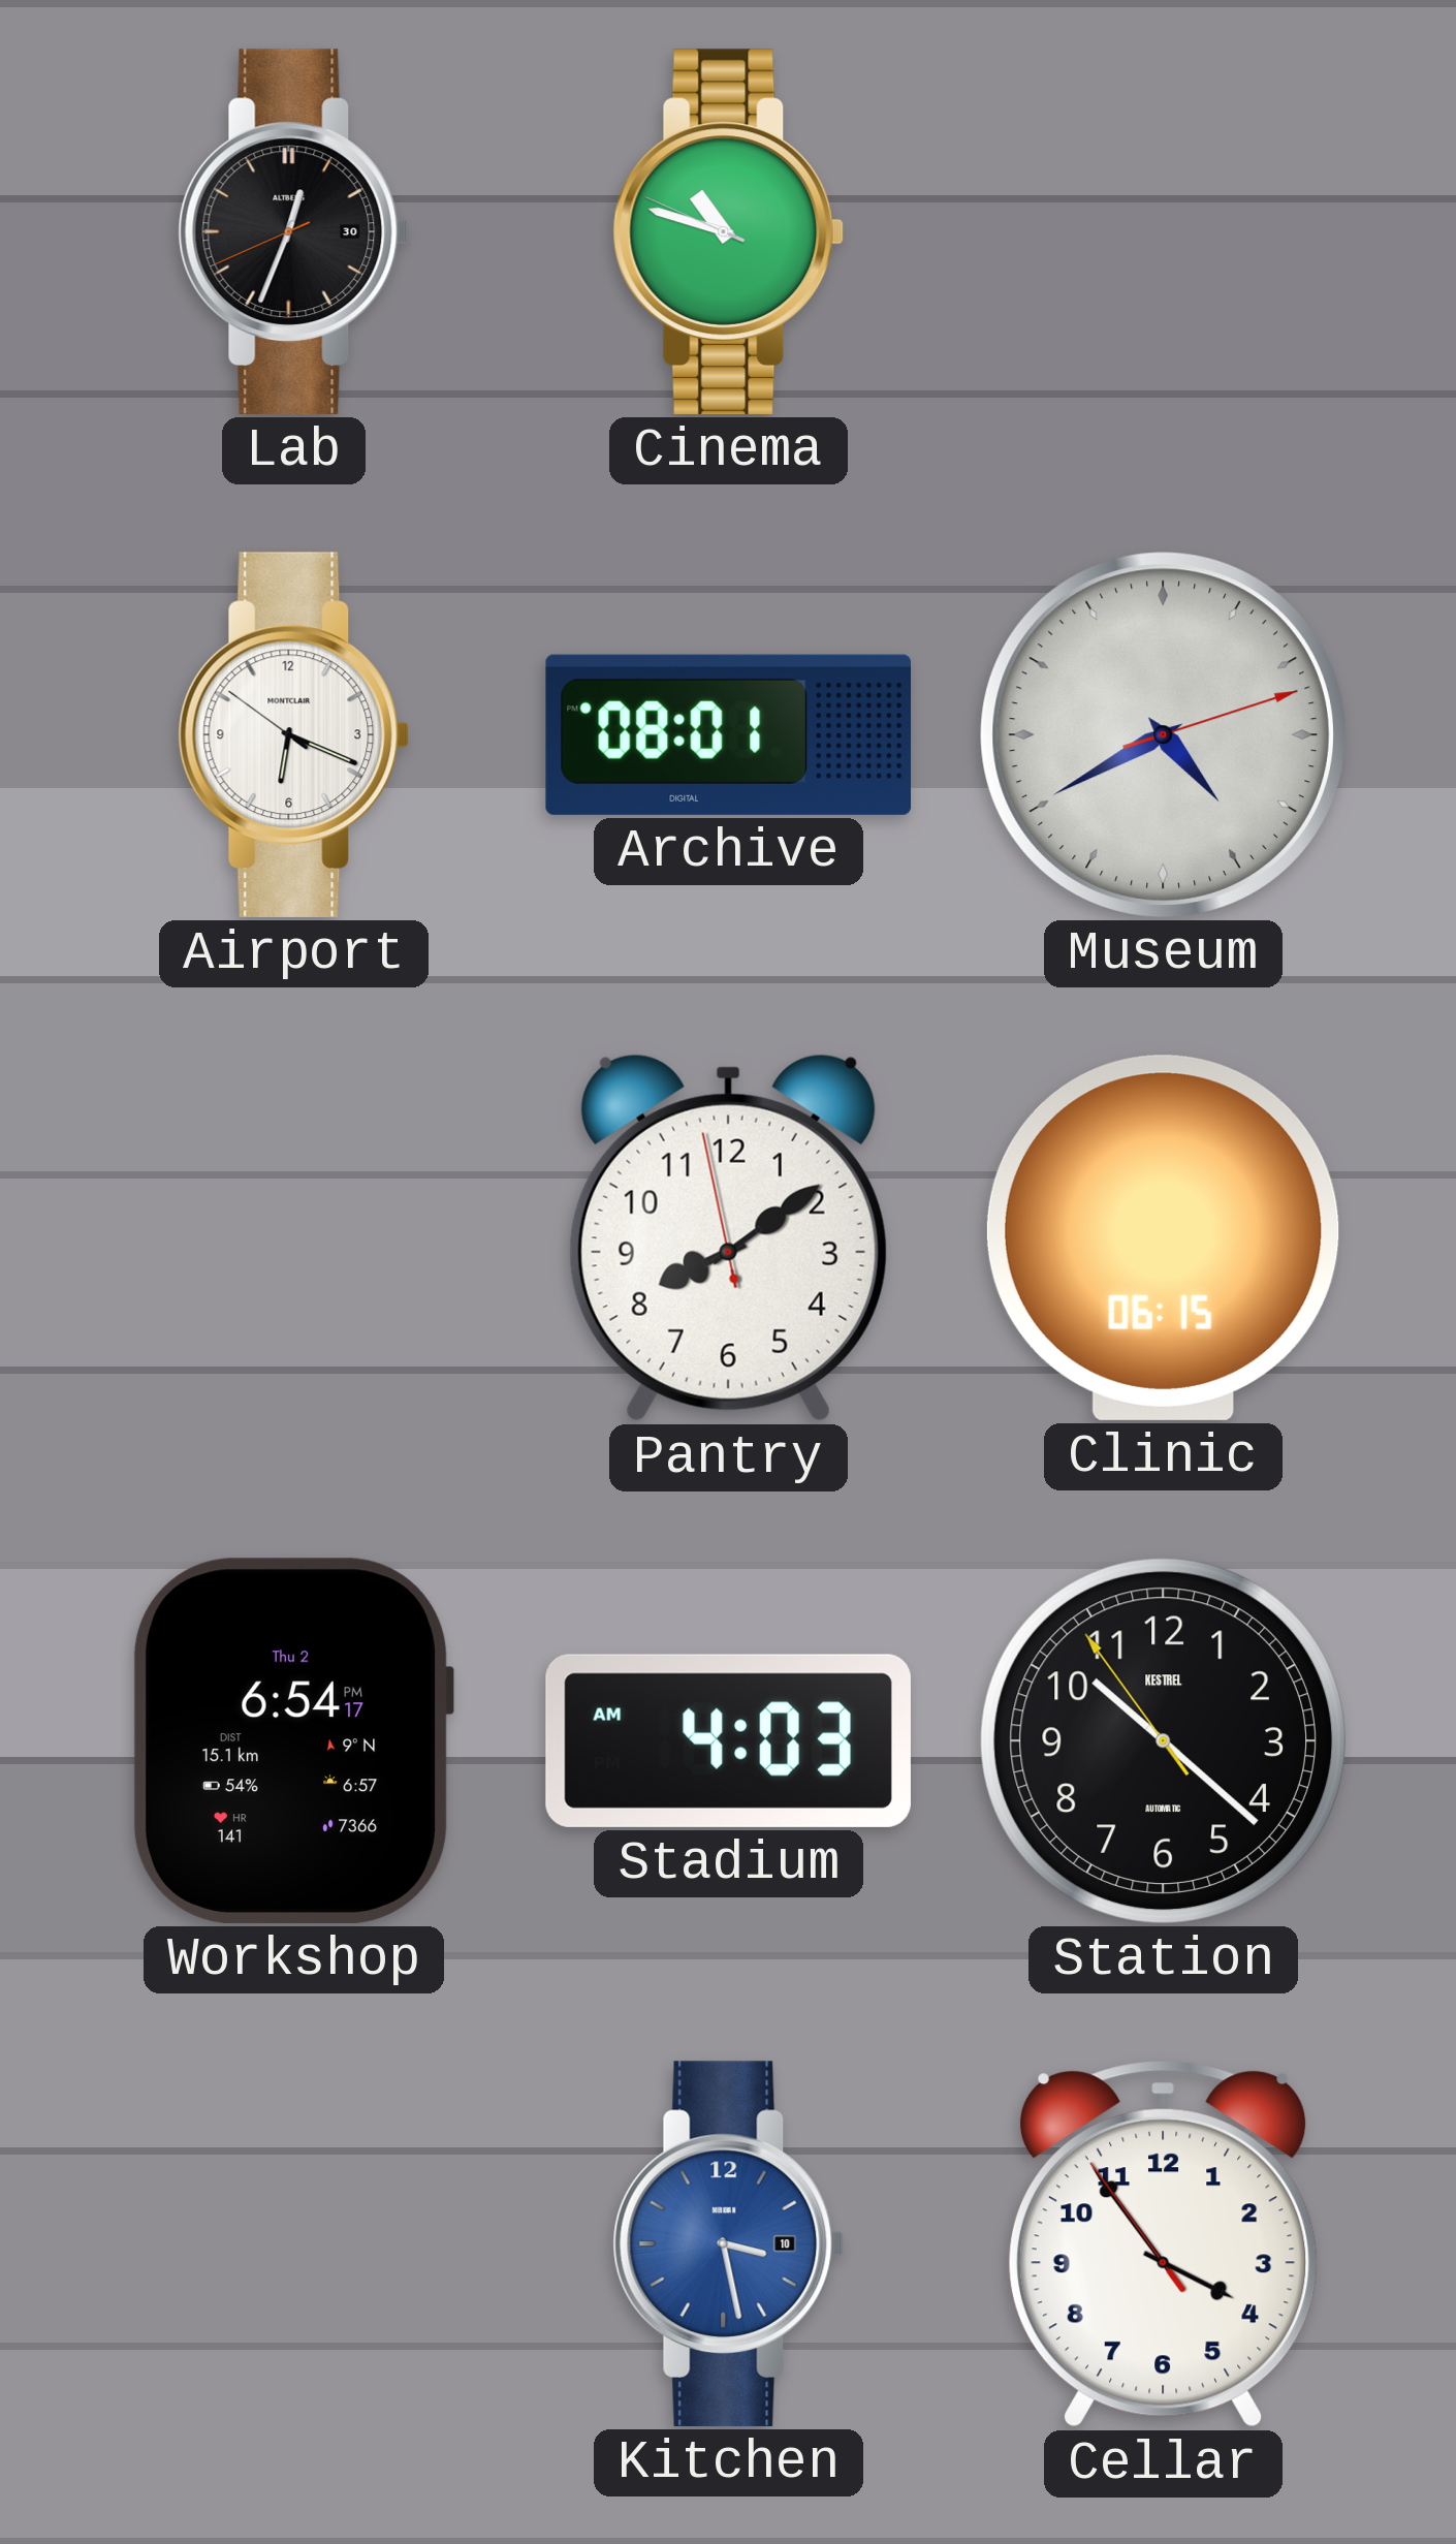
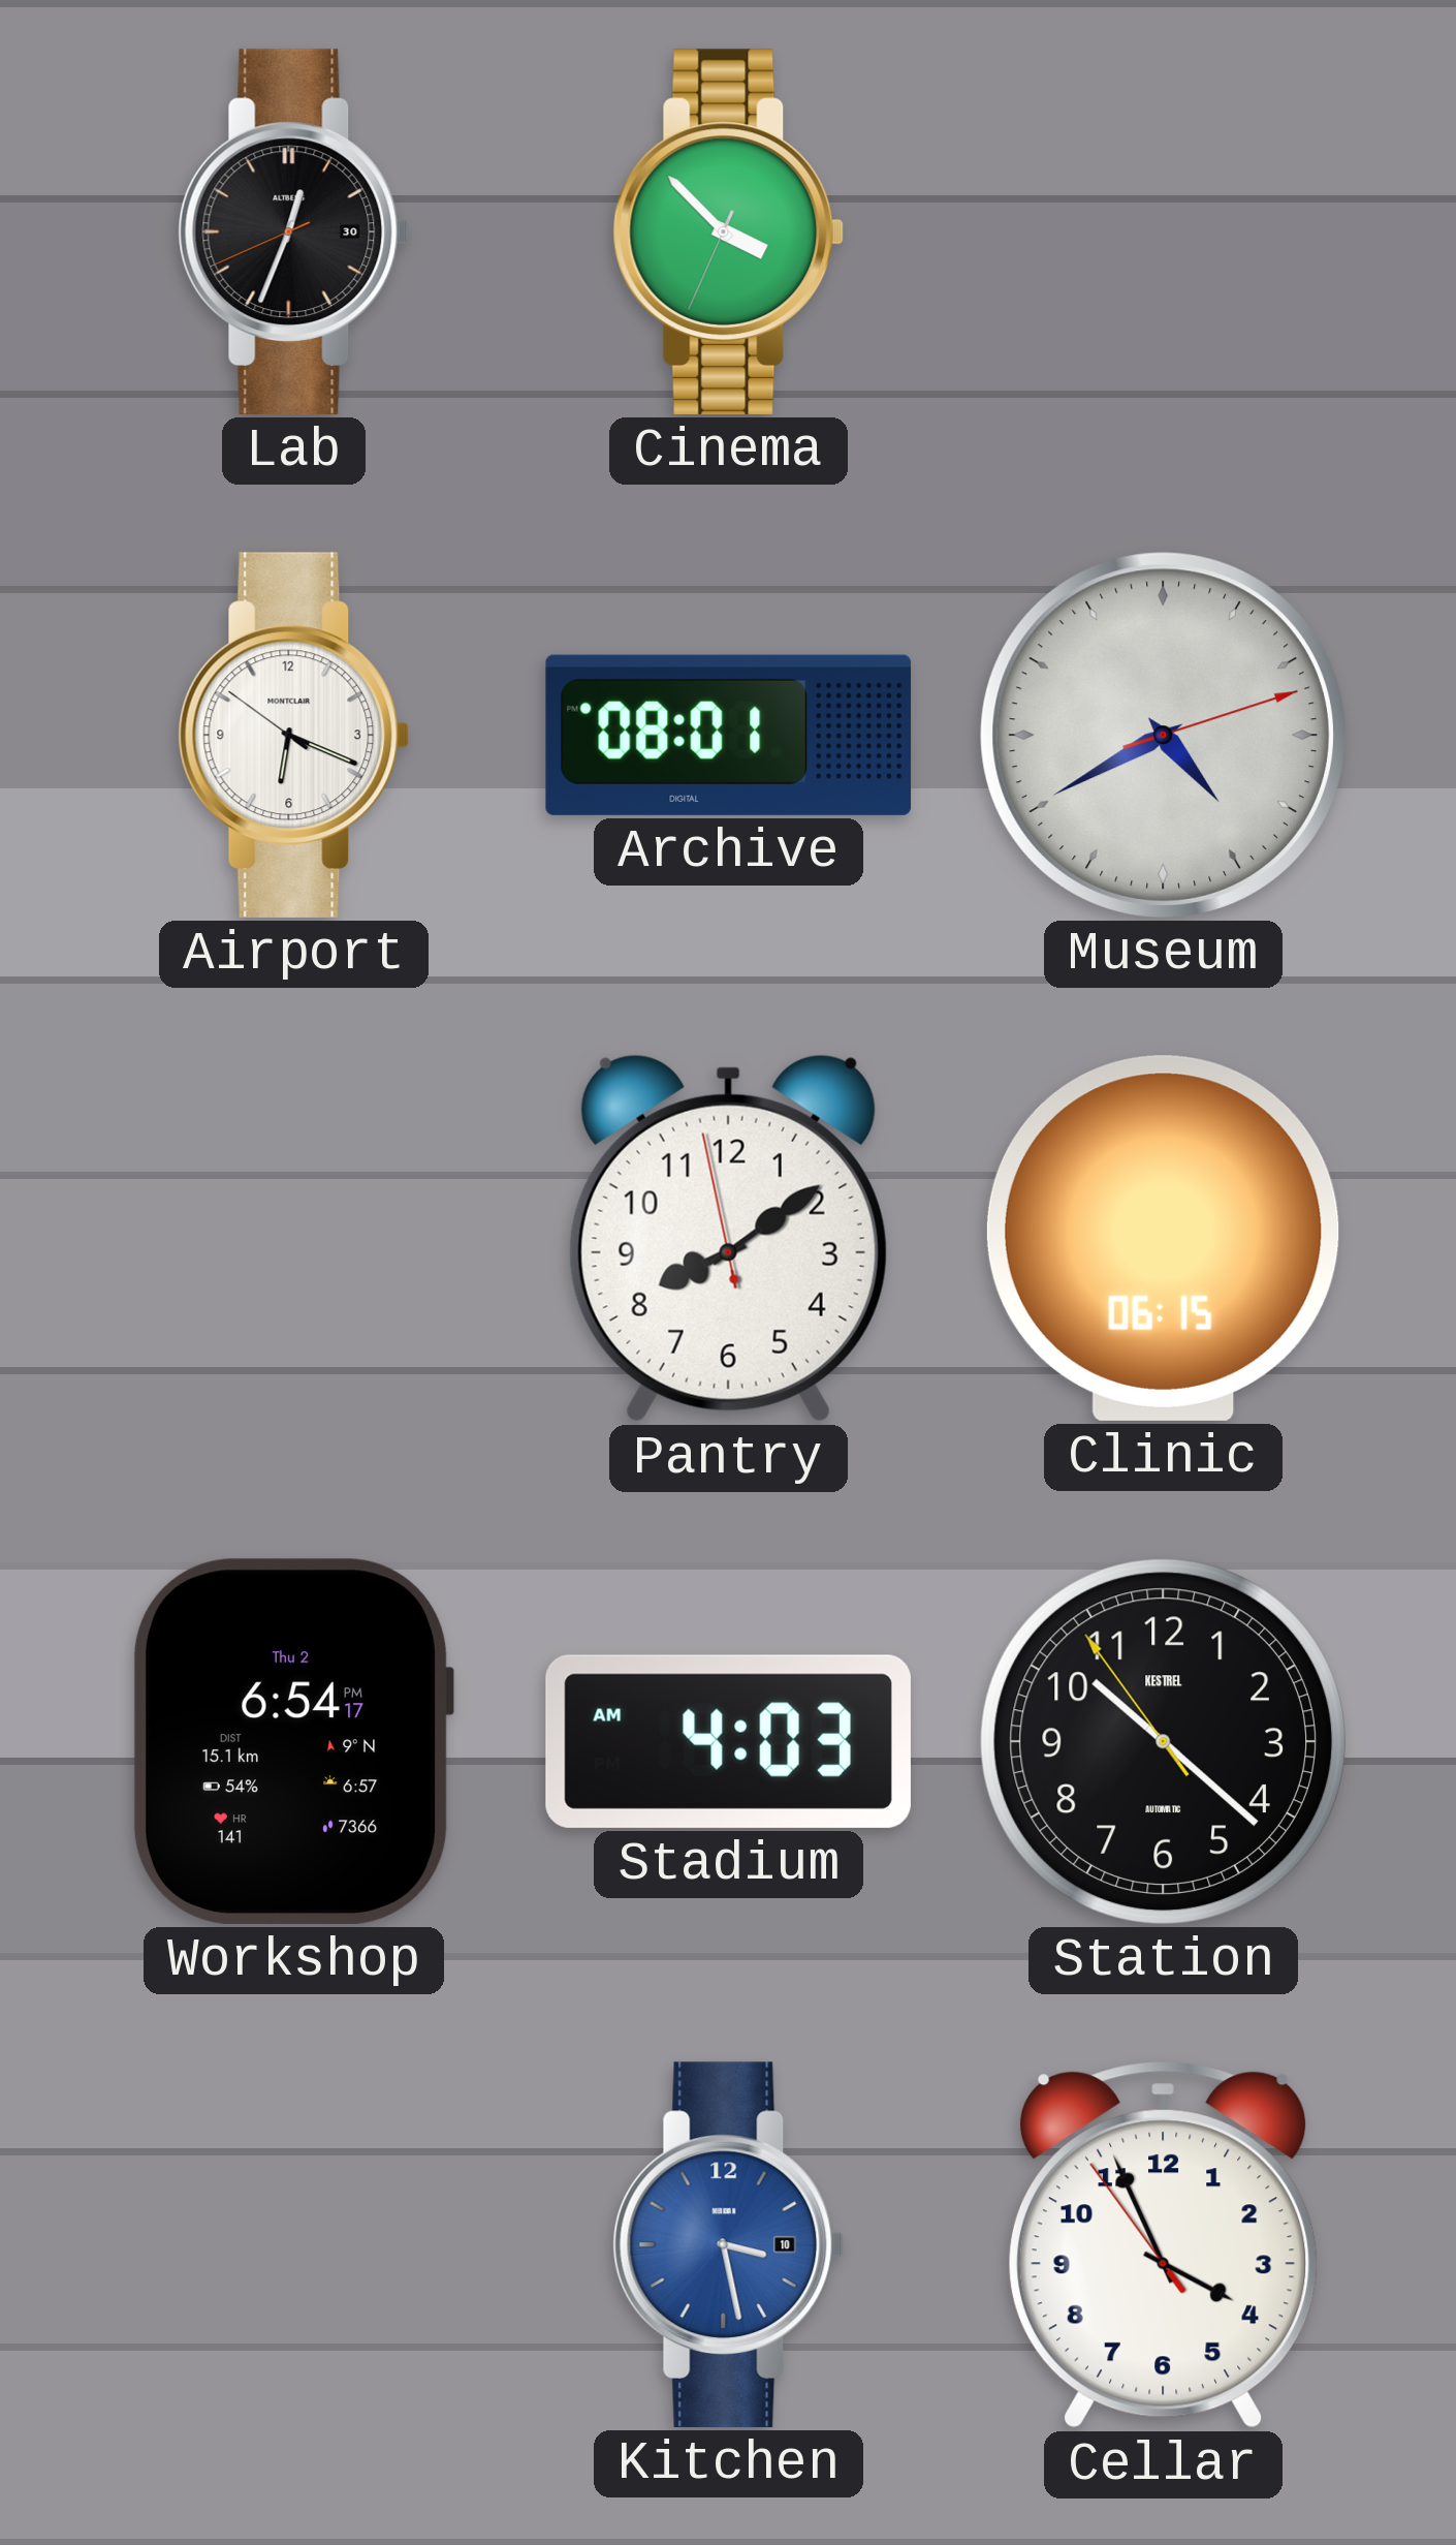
Cinema: 10:47 -> 3:52 (729, 231)
Cellar: 3:53 -> 3:55 (1163, 2245)
